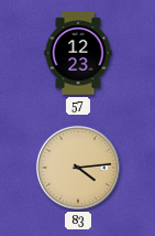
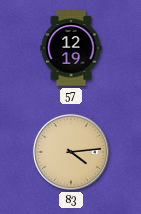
57: 12:23 -> 12:19 (71, 48)
